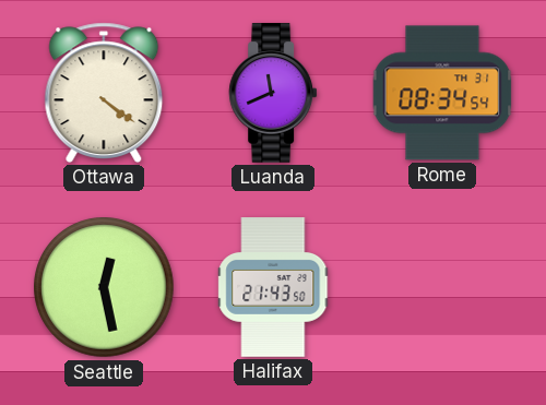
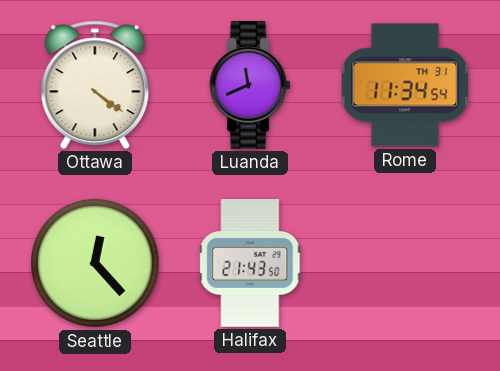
Rome: 08:34 -> 11:34 (405, 85)
Seattle: 12:28 -> 12:23 (95, 263)
